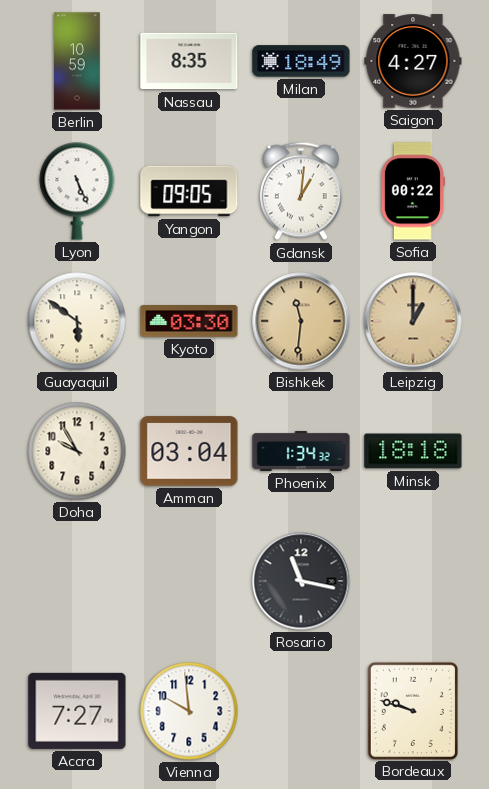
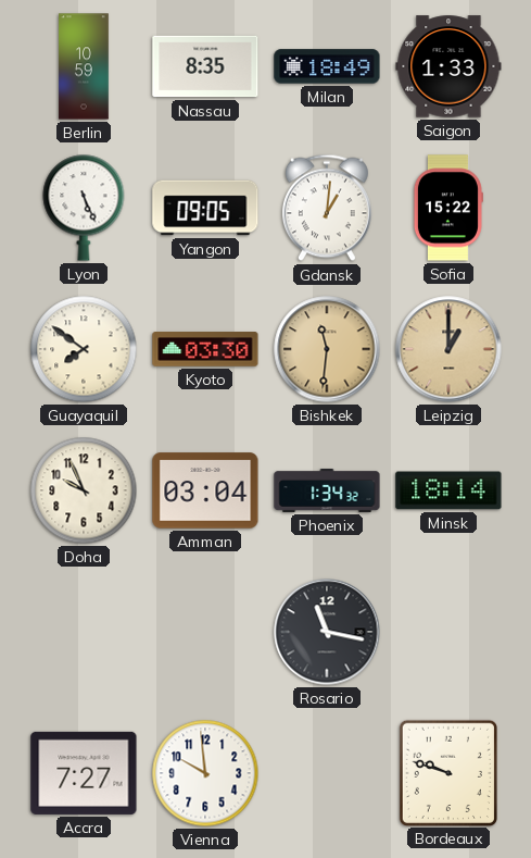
Saigon: 4:27 -> 1:33 (448, 66)
Sofia: 00:22 -> 15:22 (447, 208)
Guayaquil: 5:51 -> 7:51 (84, 349)
Doha: 9:55 -> 9:56 (84, 490)
Minsk: 18:18 -> 18:14 (448, 490)
